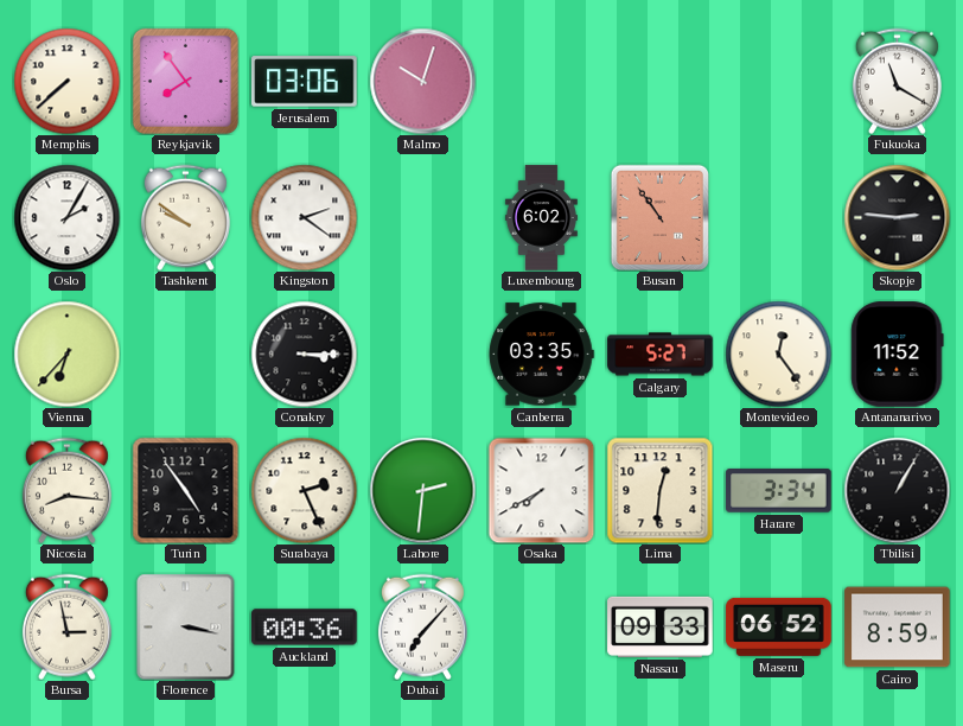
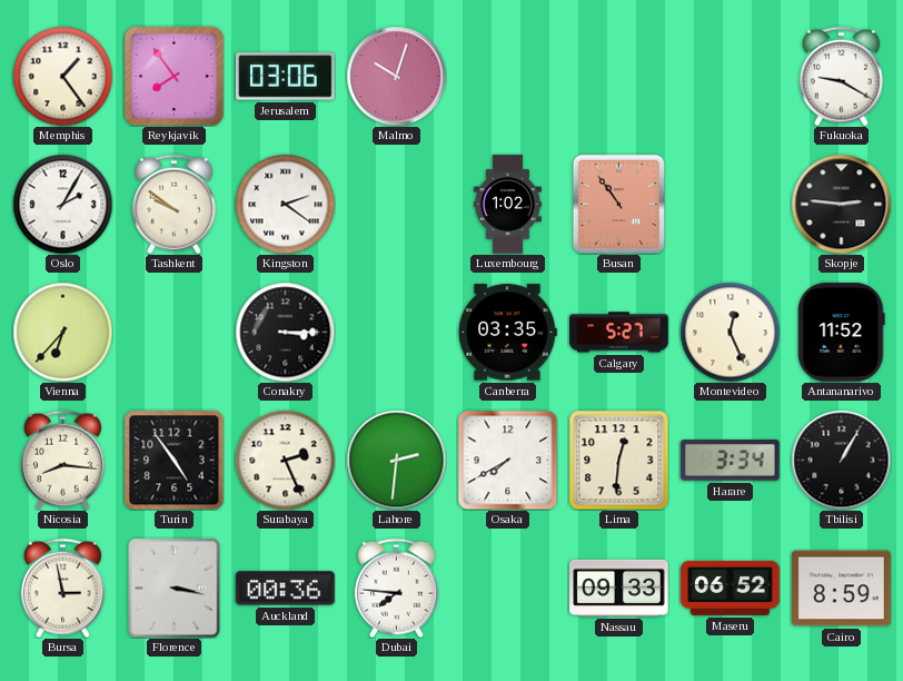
Memphis: 7:38 -> 1:24 (62, 76)
Fukuoka: 11:20 -> 9:20 (841, 76)
Luxembourg: 6:02 -> 1:02 (507, 205)
Montevideo: 12:24 -> 12:26 (730, 332)
Dubai: 7:07 -> 7:46 (396, 588)
